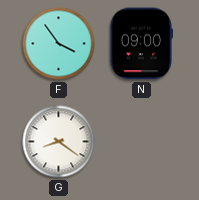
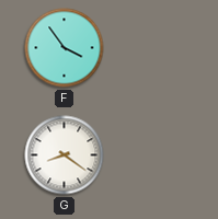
N: 09:00 -> none (141, 44)
